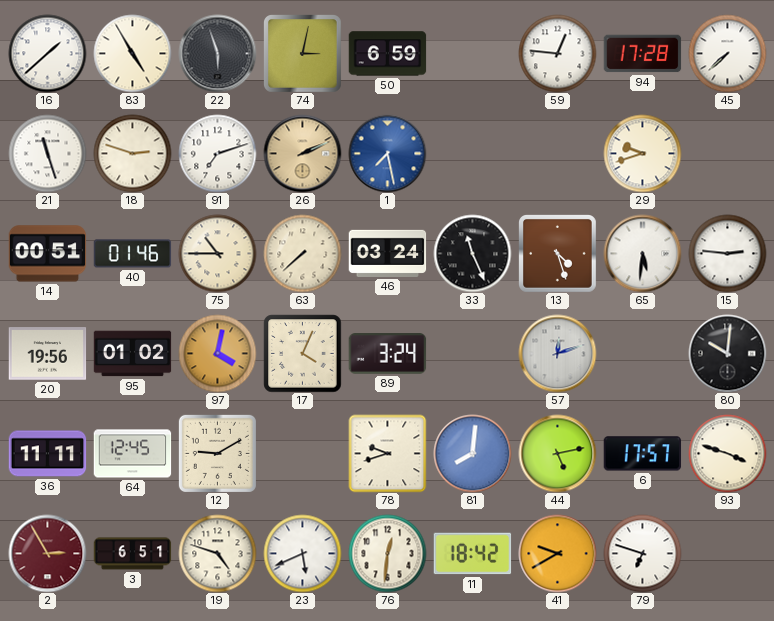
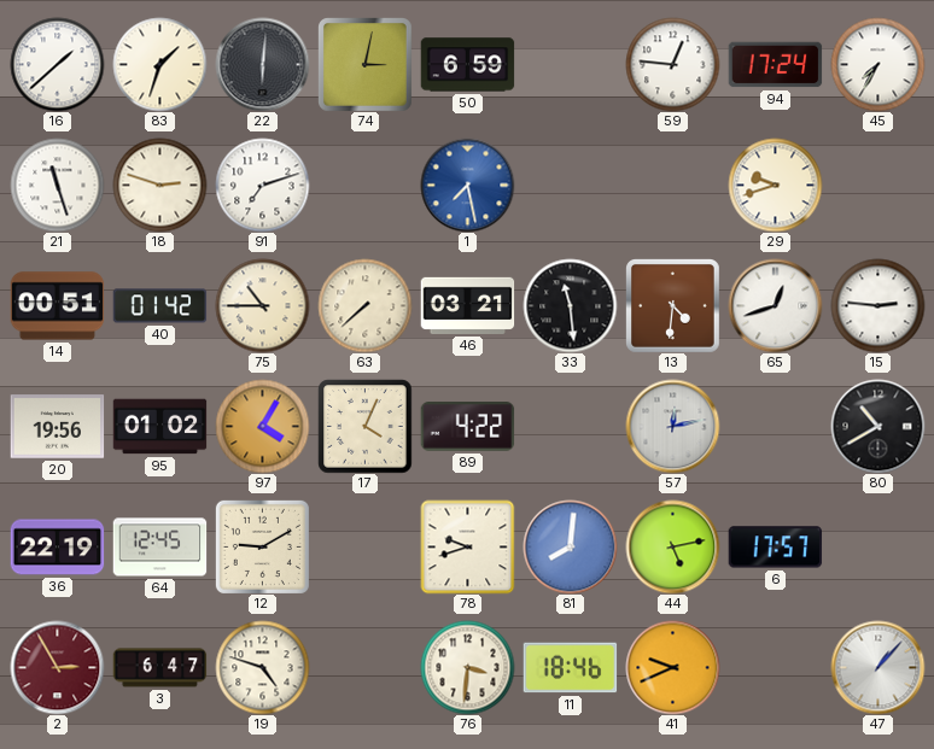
83: 4:55 -> 1:33 (159, 64)
22: 5:57 -> 6:01 (262, 64)
94: 17:28 -> 17:24 (775, 65)
45: 7:38 -> 7:35 (877, 64)
26: 2:11 -> none (302, 153)
40: 01:46 -> 01:42 (159, 306)
46: 03:24 -> 03:21 (467, 305)
33: 11:26 -> 11:29 (570, 305)
13: 4:27 -> 4:31 (673, 306)
65: 5:31 -> 12:42 (775, 305)
97: 4:02 -> 4:05 (262, 426)
89: 3:24 -> 4:22 (467, 427)
57: 12:12 -> 12:13 (672, 426)
80: 10:01 -> 10:40 (877, 426)
36: 11:11 -> 22:19 (57, 548)
93: 3:48 -> none (727, 453)
3: 6:51 -> 6:47 (159, 668)
23: 5:41 -> none (302, 553)
76: 12:31 -> 3:31 (467, 667)
11: 18:42 -> 18:46 (570, 668)
41: 9:40 -> 9:41 (672, 667)
79: 6:48 -> none (642, 553)
47: none -> 1:07 (877, 667)
